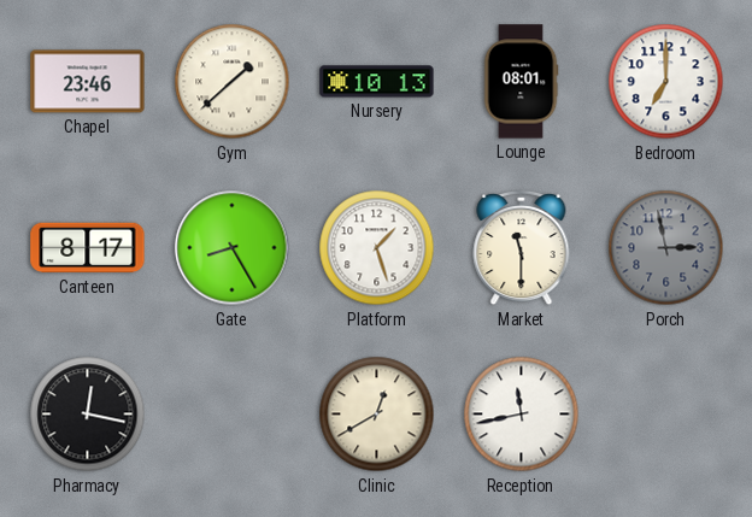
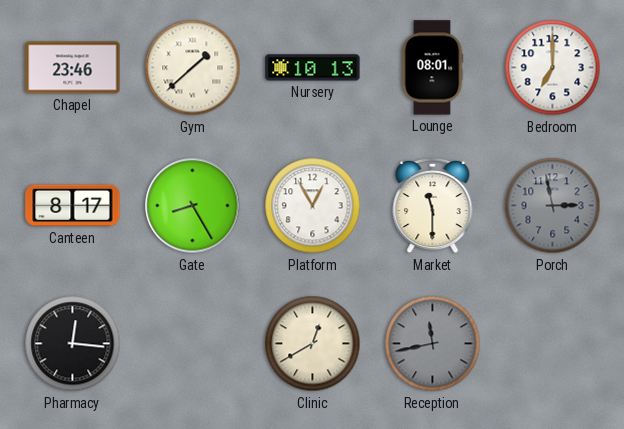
Platform: 1:27 -> 12:55 (313, 206)
Pharmacy: 12:17 -> 12:16 (73, 344)
Reception dial: white -> grey (433, 344)
